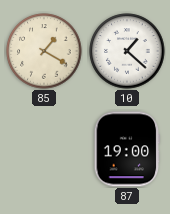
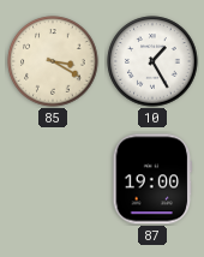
85: 1:20 -> 3:20 (53, 61)
10: 1:22 -> 1:25 (152, 61)
